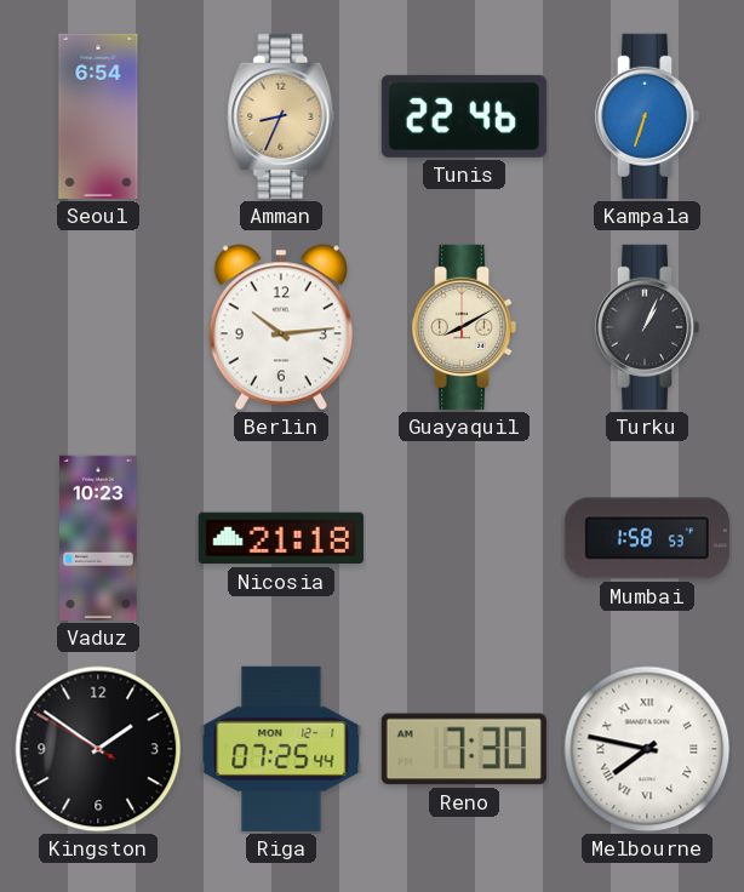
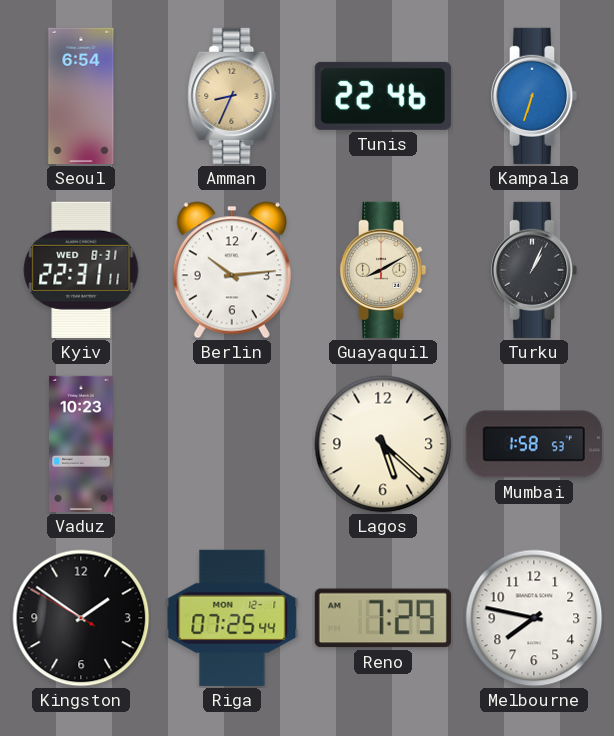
Kyiv: none -> 22:31 (81, 270)
Nicosia: 21:18 -> none (281, 538)
Lagos: none -> 5:22 (383, 444)
Reno: 7:30 -> 7:29 (383, 618)
Melbourne numerals: Roman -> Arabic (534, 618)
